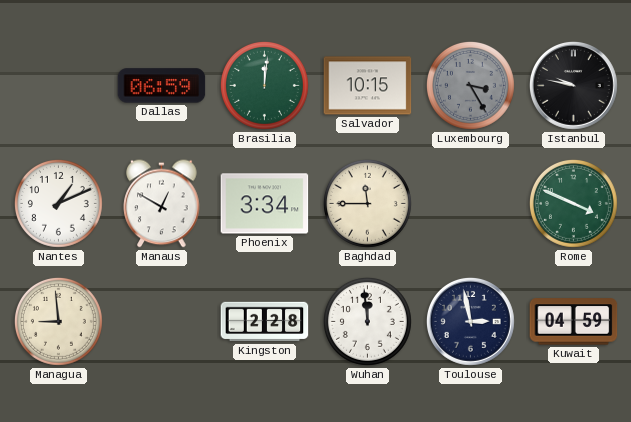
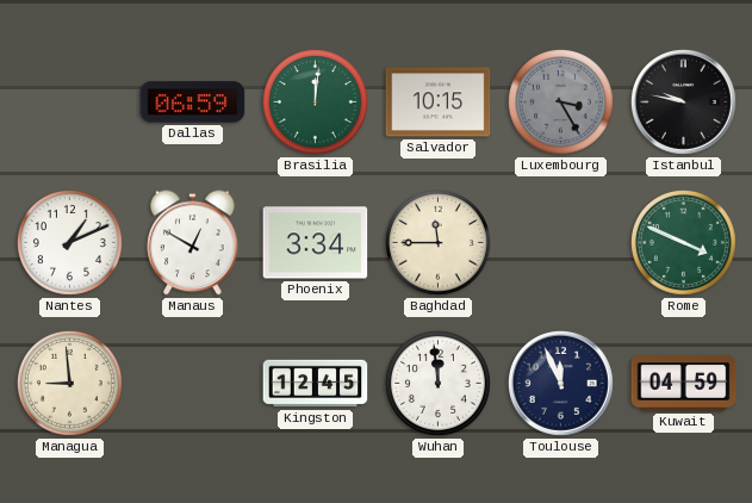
Kingston: 2:28 -> 12:45 (316, 384)
Toulouse: 2:58 -> 11:56 (560, 383)
